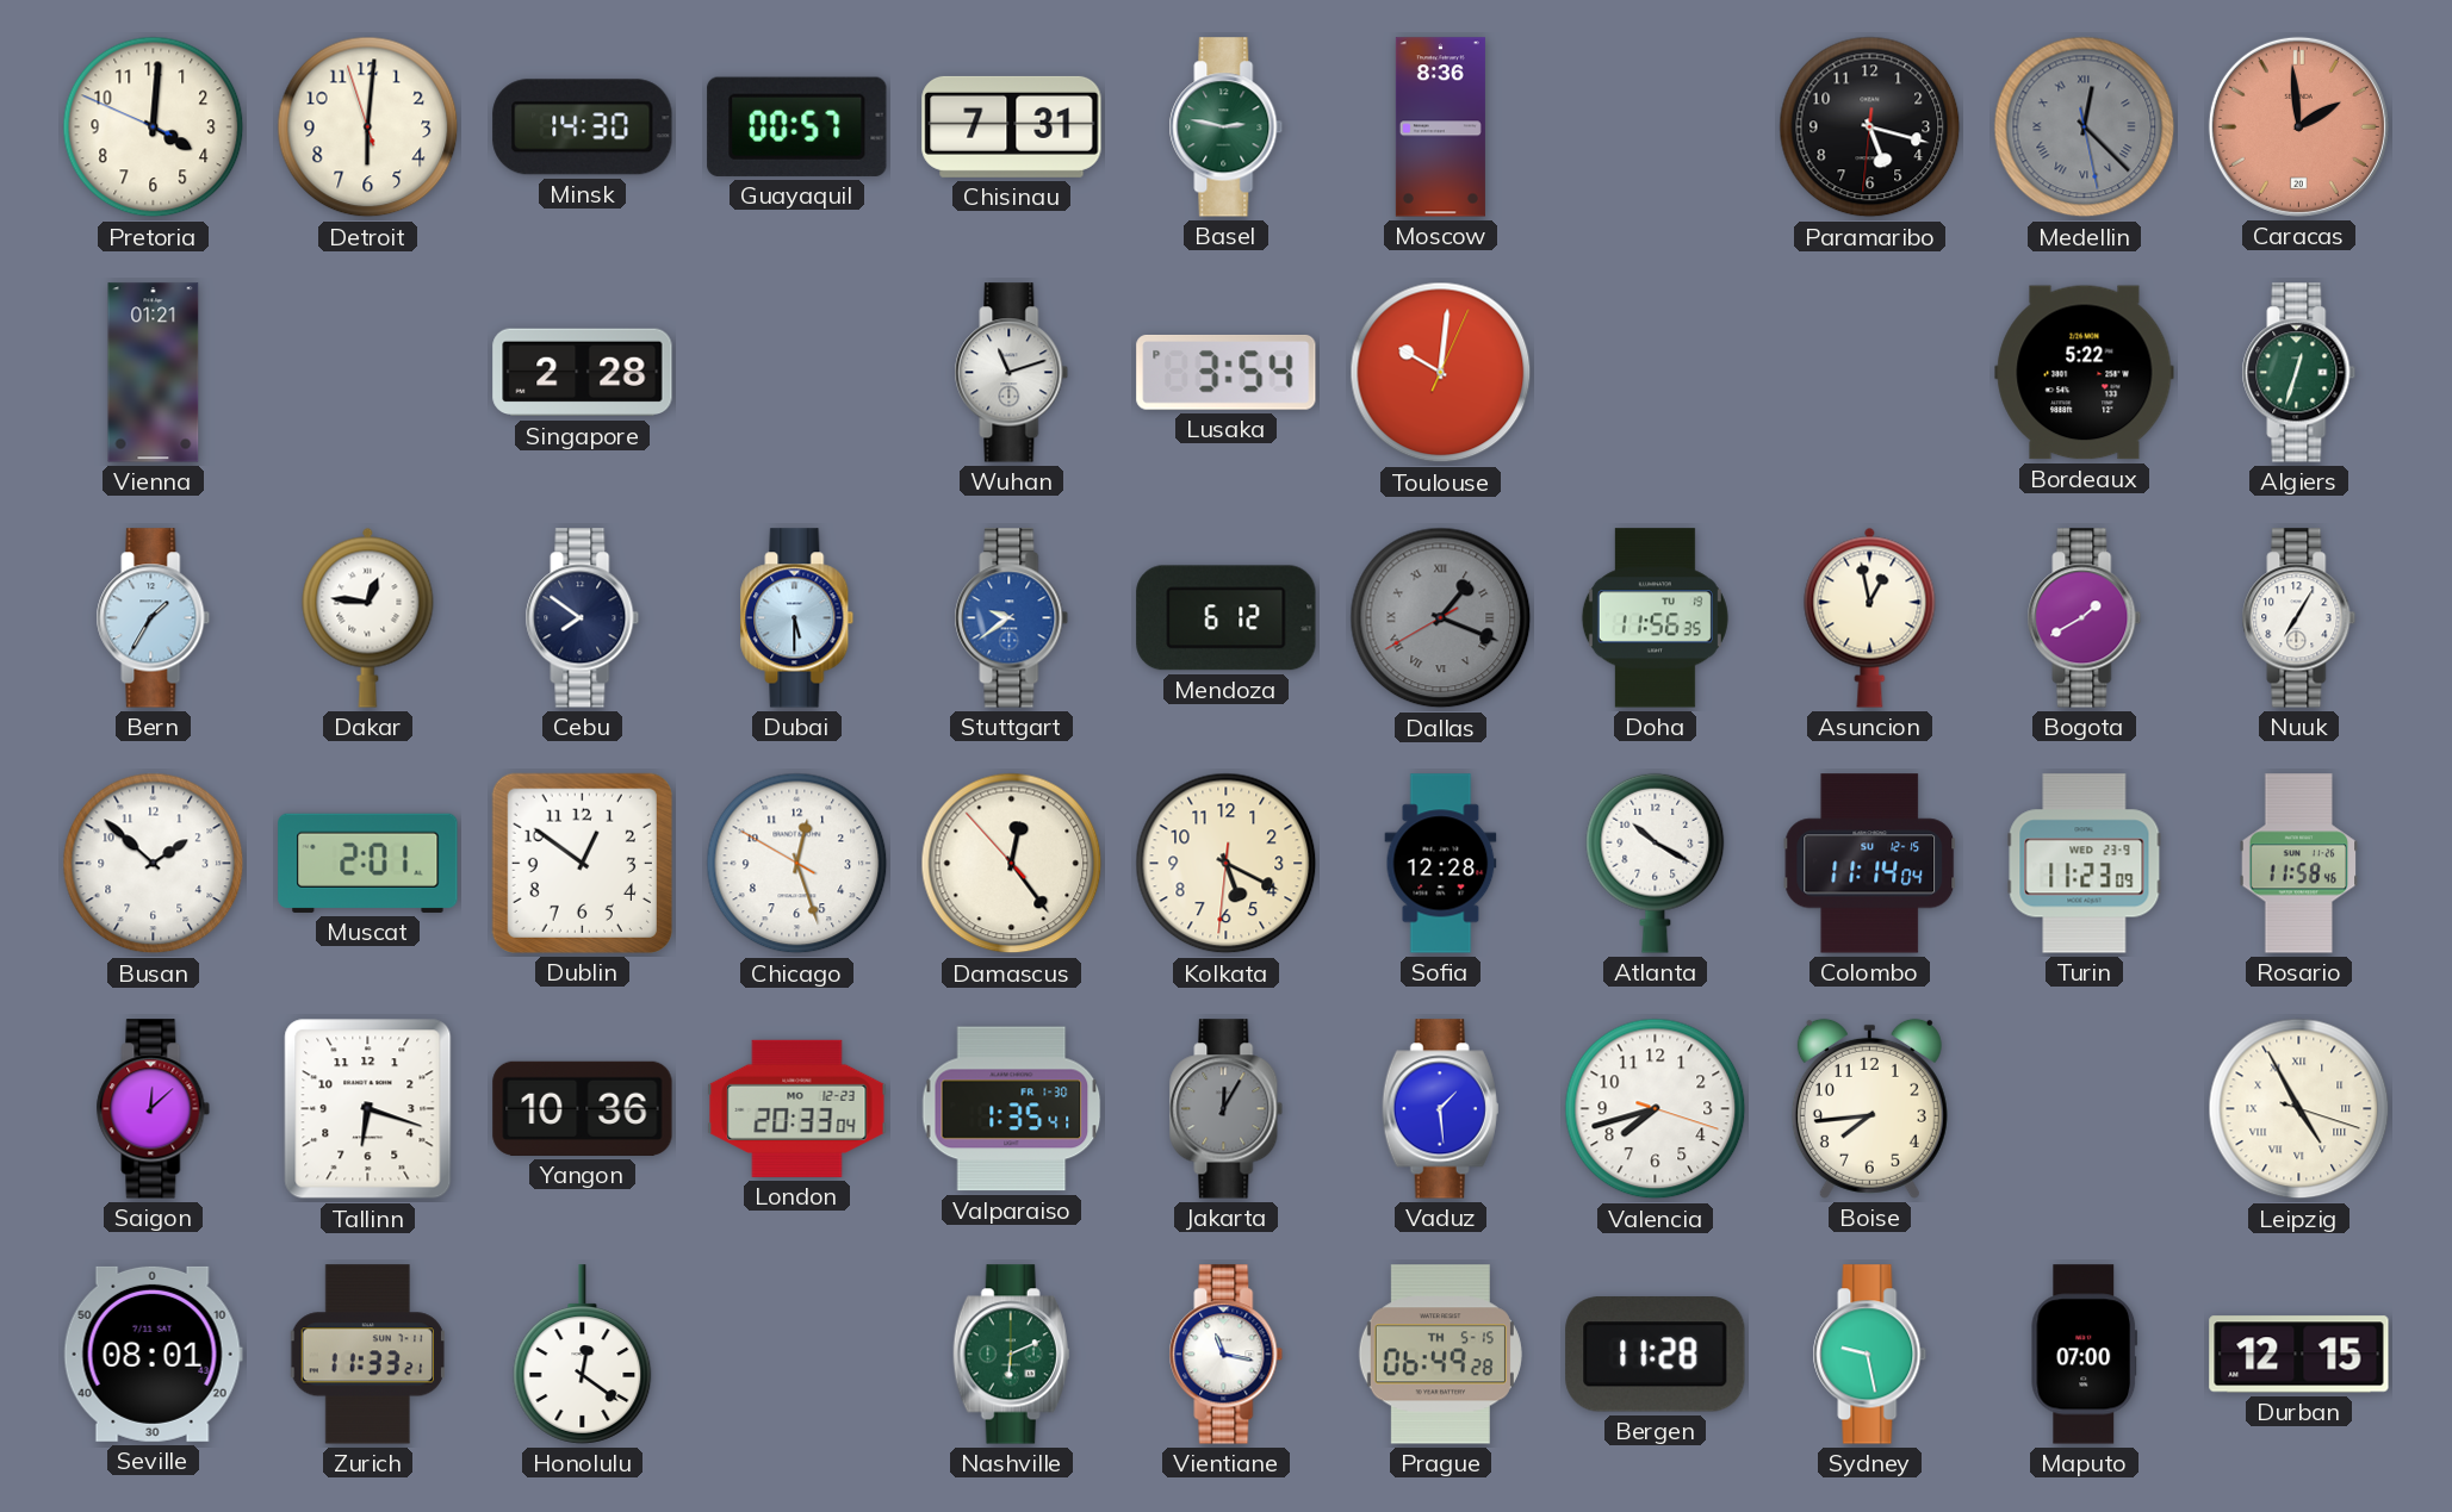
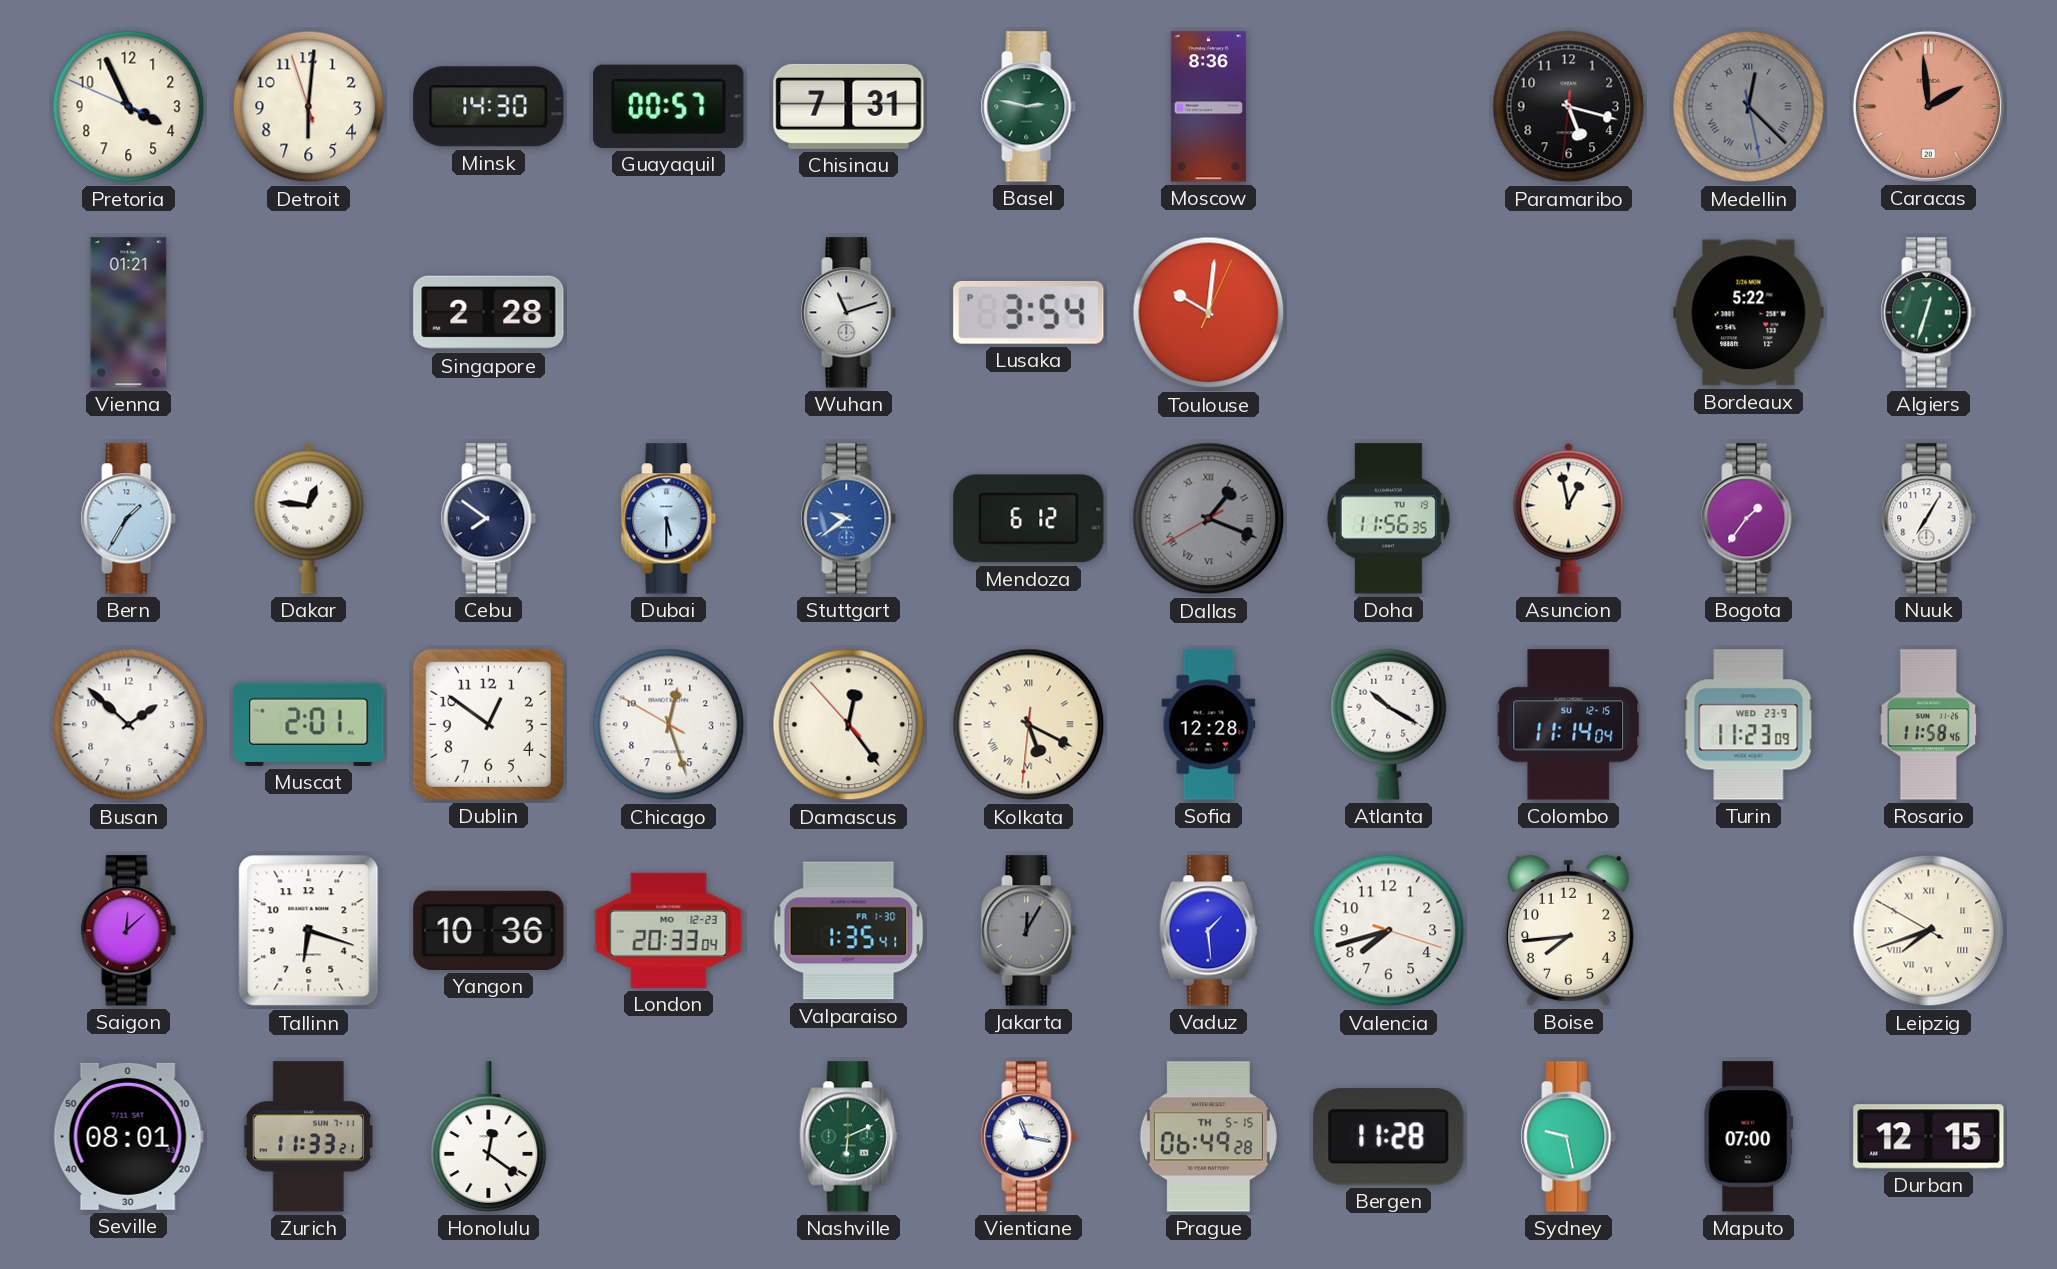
Pretoria: 4:00 -> 3:55 (129, 107)
Bogota: 1:40 -> 1:36 (1749, 519)
Kolkata numerals: Arabic -> Roman (1029, 725)
Leipzig: 4:55 -> 7:41 (1929, 931)
